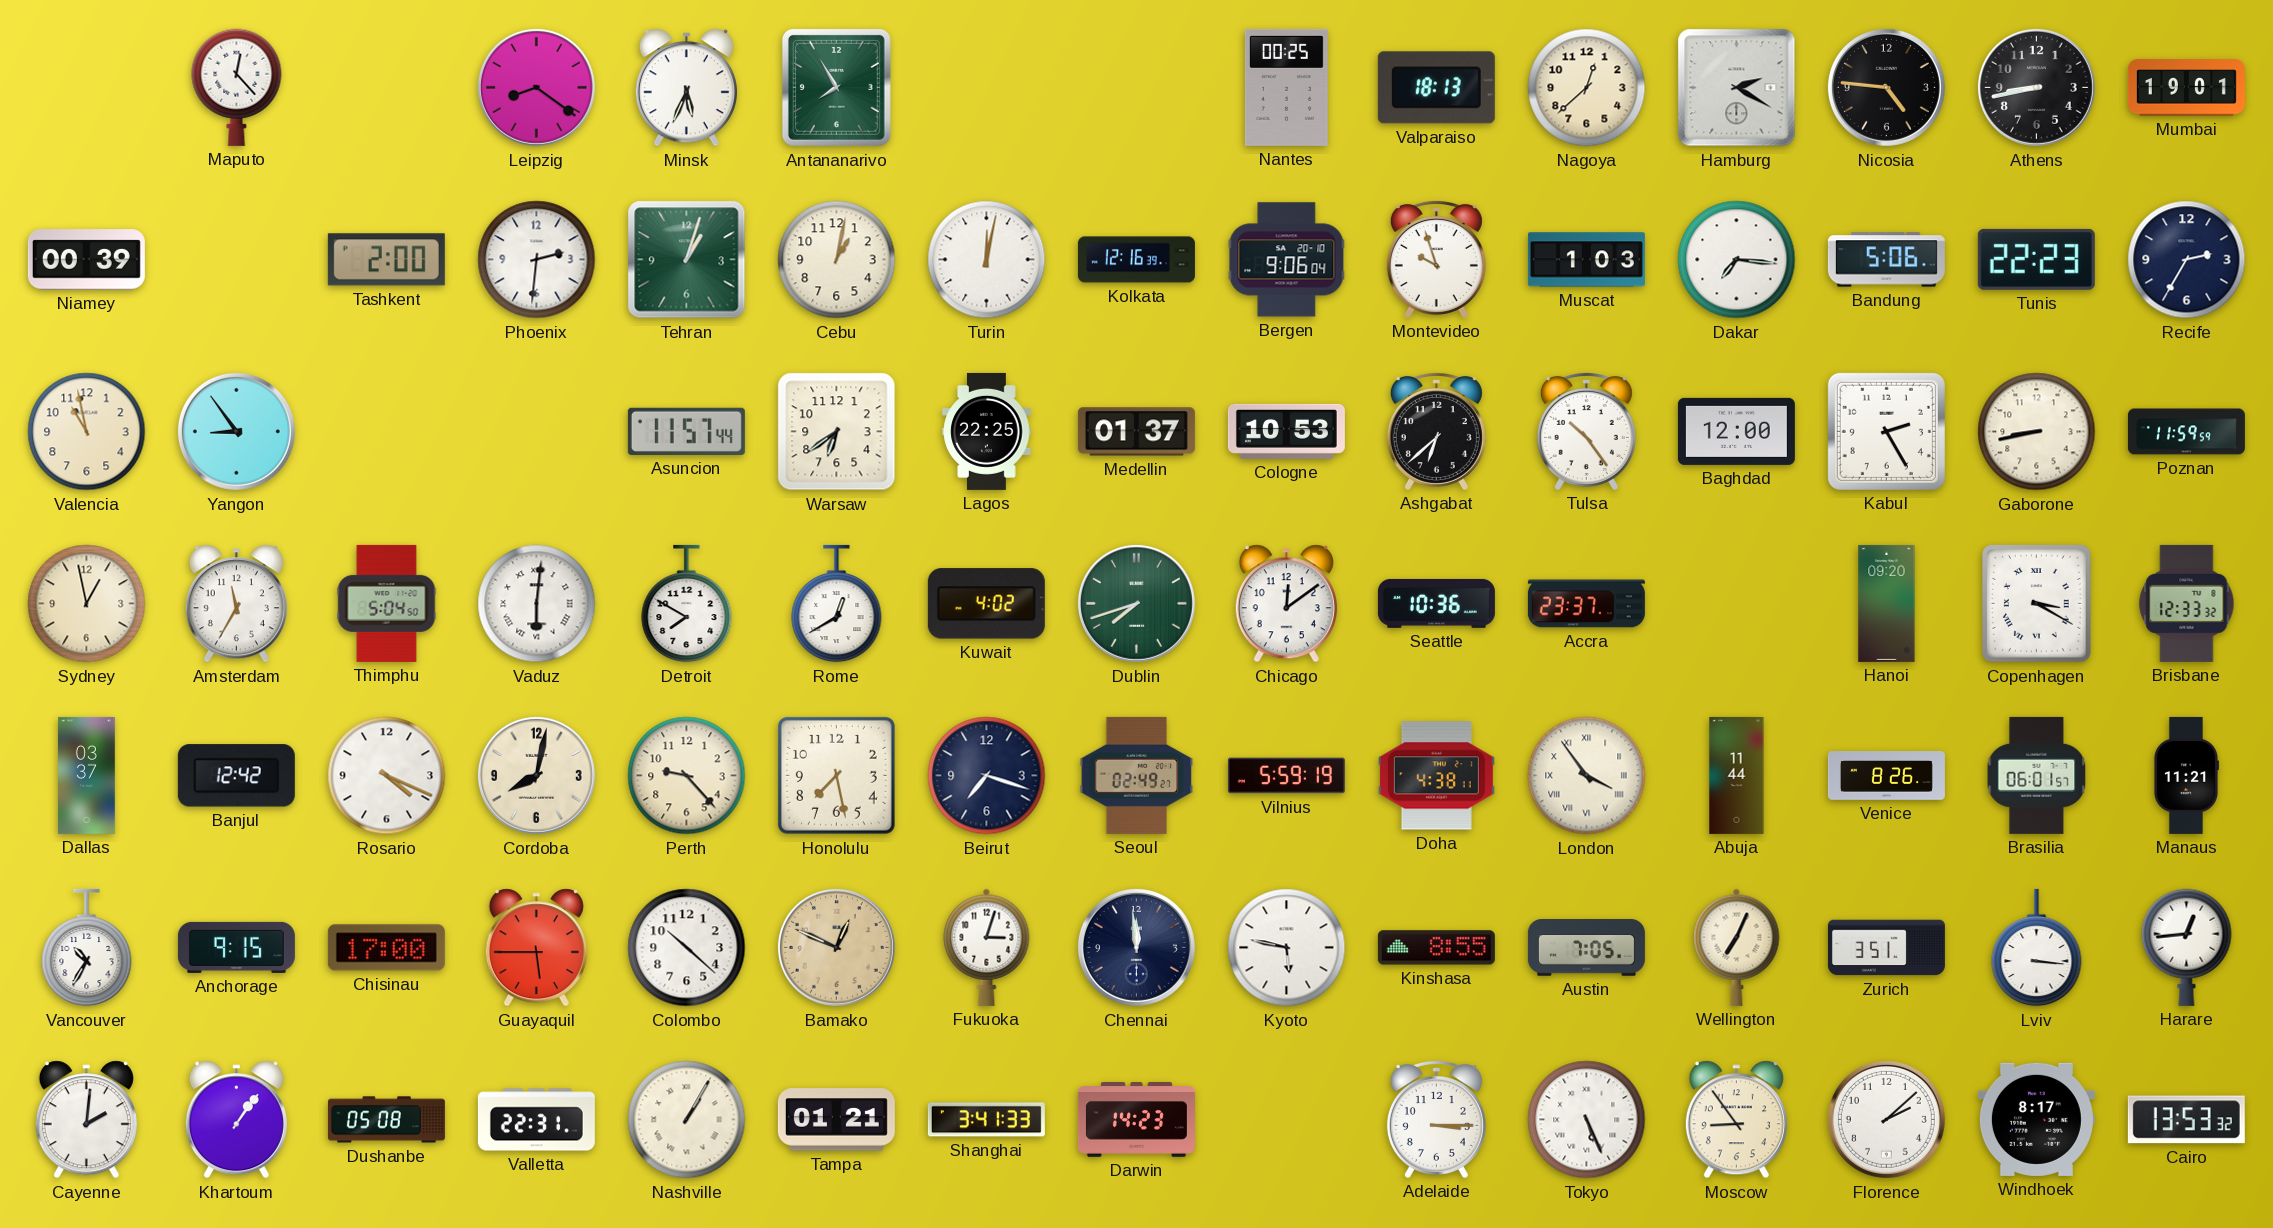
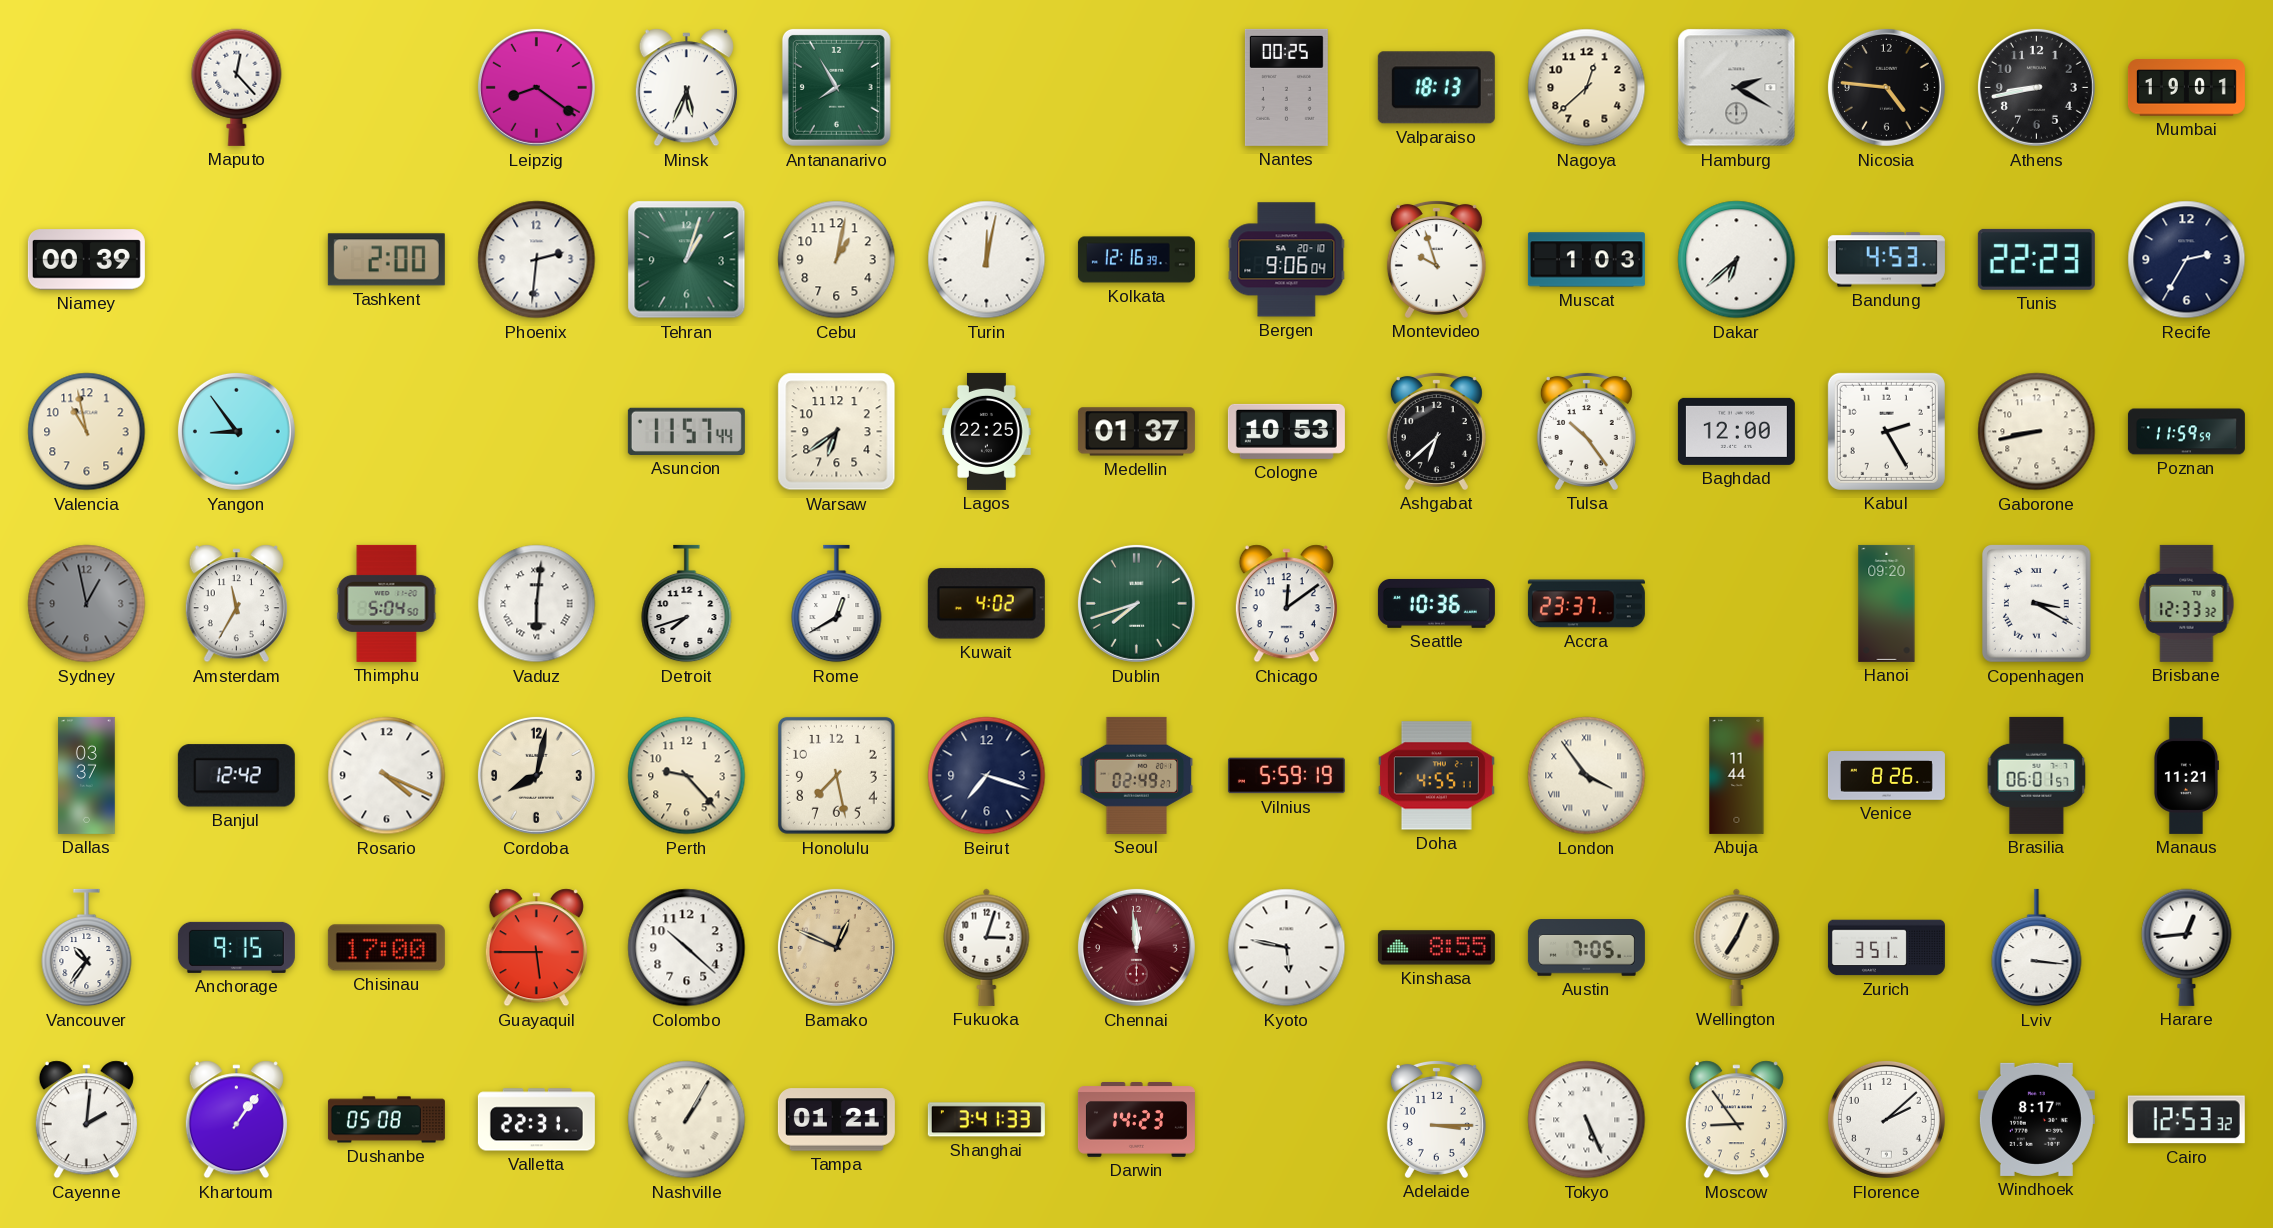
Dakar: 7:16 -> 6:38 (1737, 260)
Bandung: 5:06 -> 4:53 (1886, 260)
Sydney dial: cream -> grey (87, 604)
Detroit: 7:50 -> 7:42 (687, 604)
Doha: 4:38 -> 4:55 (1436, 776)
Vancouver: 10:35 -> 10:36 (87, 948)
Chennai dial: navy -> burgundy (1136, 947)
Cairo: 13:53 -> 12:53 (2186, 1120)
